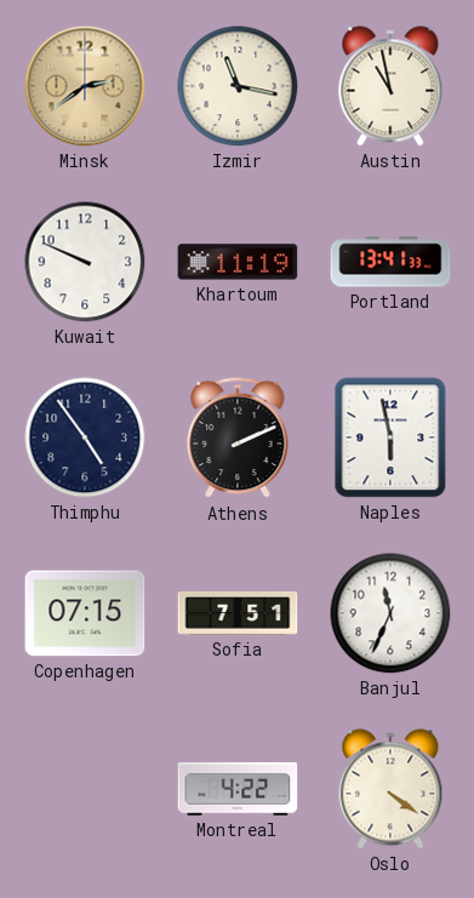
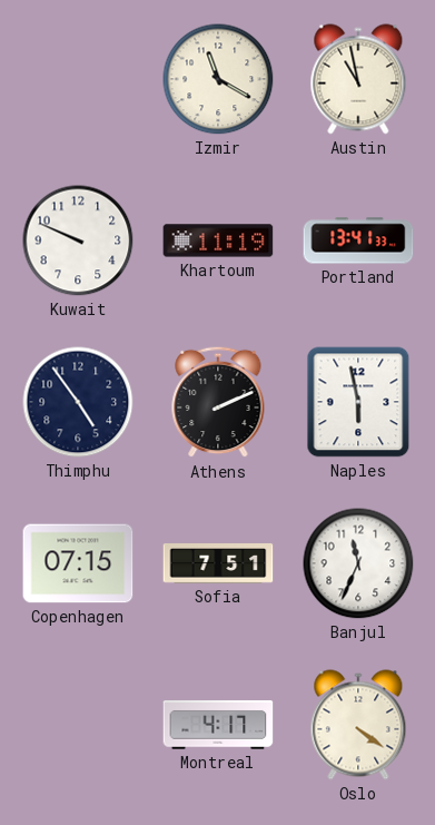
Minsk: 2:39 -> none (85, 86)
Izmir: 11:17 -> 11:20 (218, 79)
Montreal: 4:22 -> 4:17 (218, 725)
